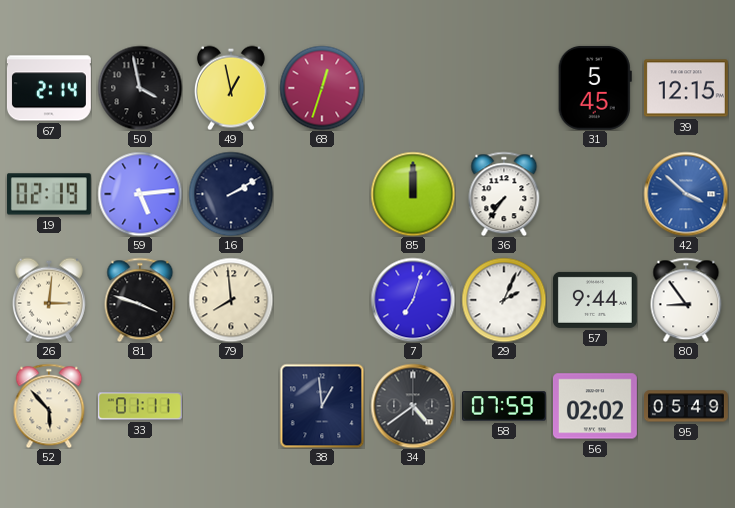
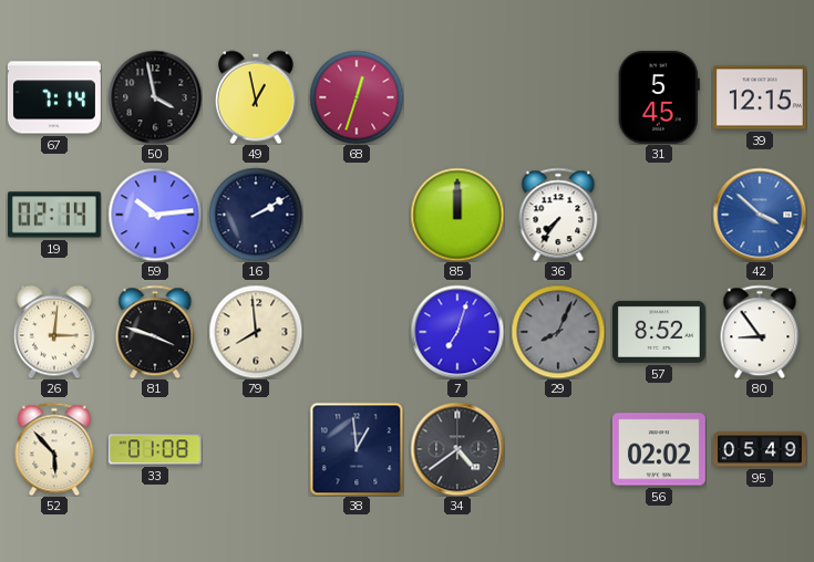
67: 2:14 -> 7:14 (54, 97)
19: 02:19 -> 02:14 (54, 215)
59: 5:14 -> 10:14 (155, 215)
29: 2:04 -> 8:04 (558, 332)
29 dial: white -> grey (558, 332)
57: 9:44 -> 8:52 (659, 332)
33: 01:11 -> 01:08 (155, 449)
58: 07:59 -> none (504, 406)
